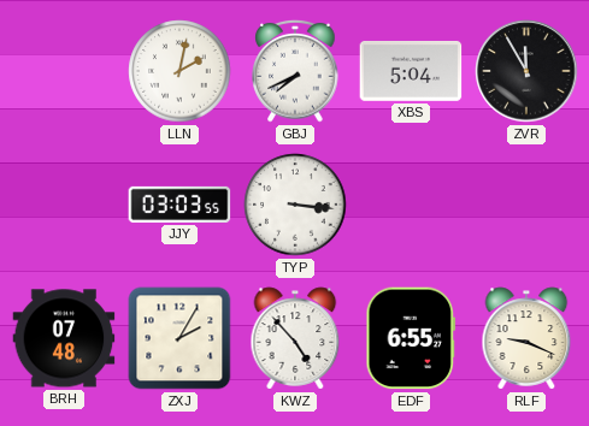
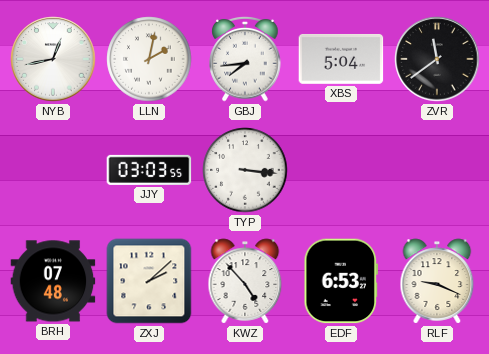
NYB: none -> 12:43 (53, 59)
GBJ: 7:41 -> 7:44 (245, 59)
ZVR: 11:55 -> 11:39 (437, 59)
ZXJ: 2:05 -> 2:08 (149, 281)
EDF: 6:55 -> 6:53 (341, 281)
